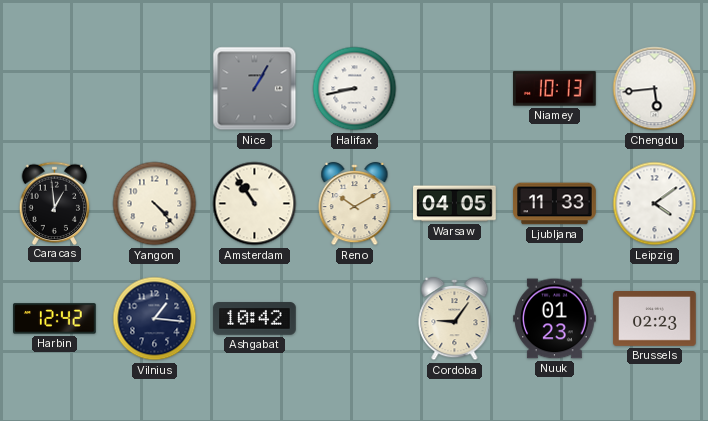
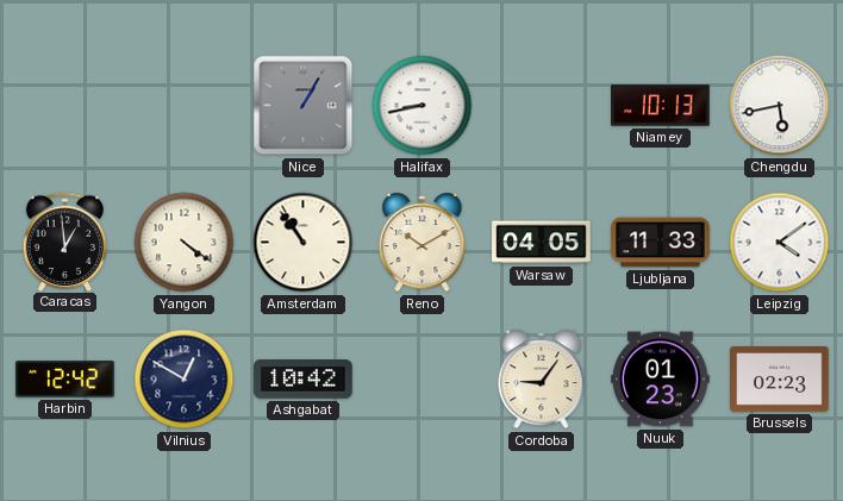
Chengdu: 5:44 -> 5:43 (780, 106)
Yangon: 4:23 -> 4:21 (185, 243)
Vilnius: 1:16 -> 12:50 (185, 380)
